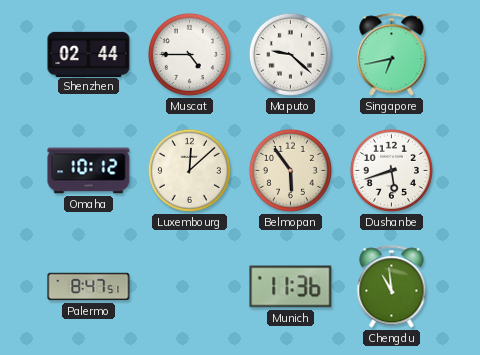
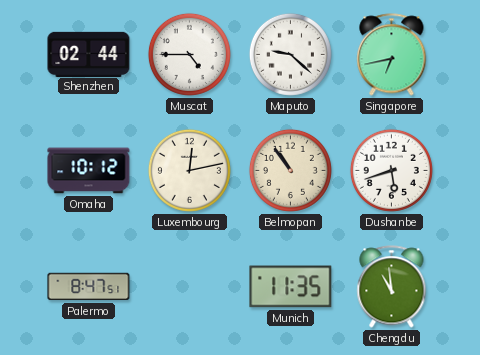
Luxembourg: 12:08 -> 12:13 (189, 170)
Belmopan: 5:54 -> 10:54 (290, 170)
Munich: 11:36 -> 11:35 (291, 287)
